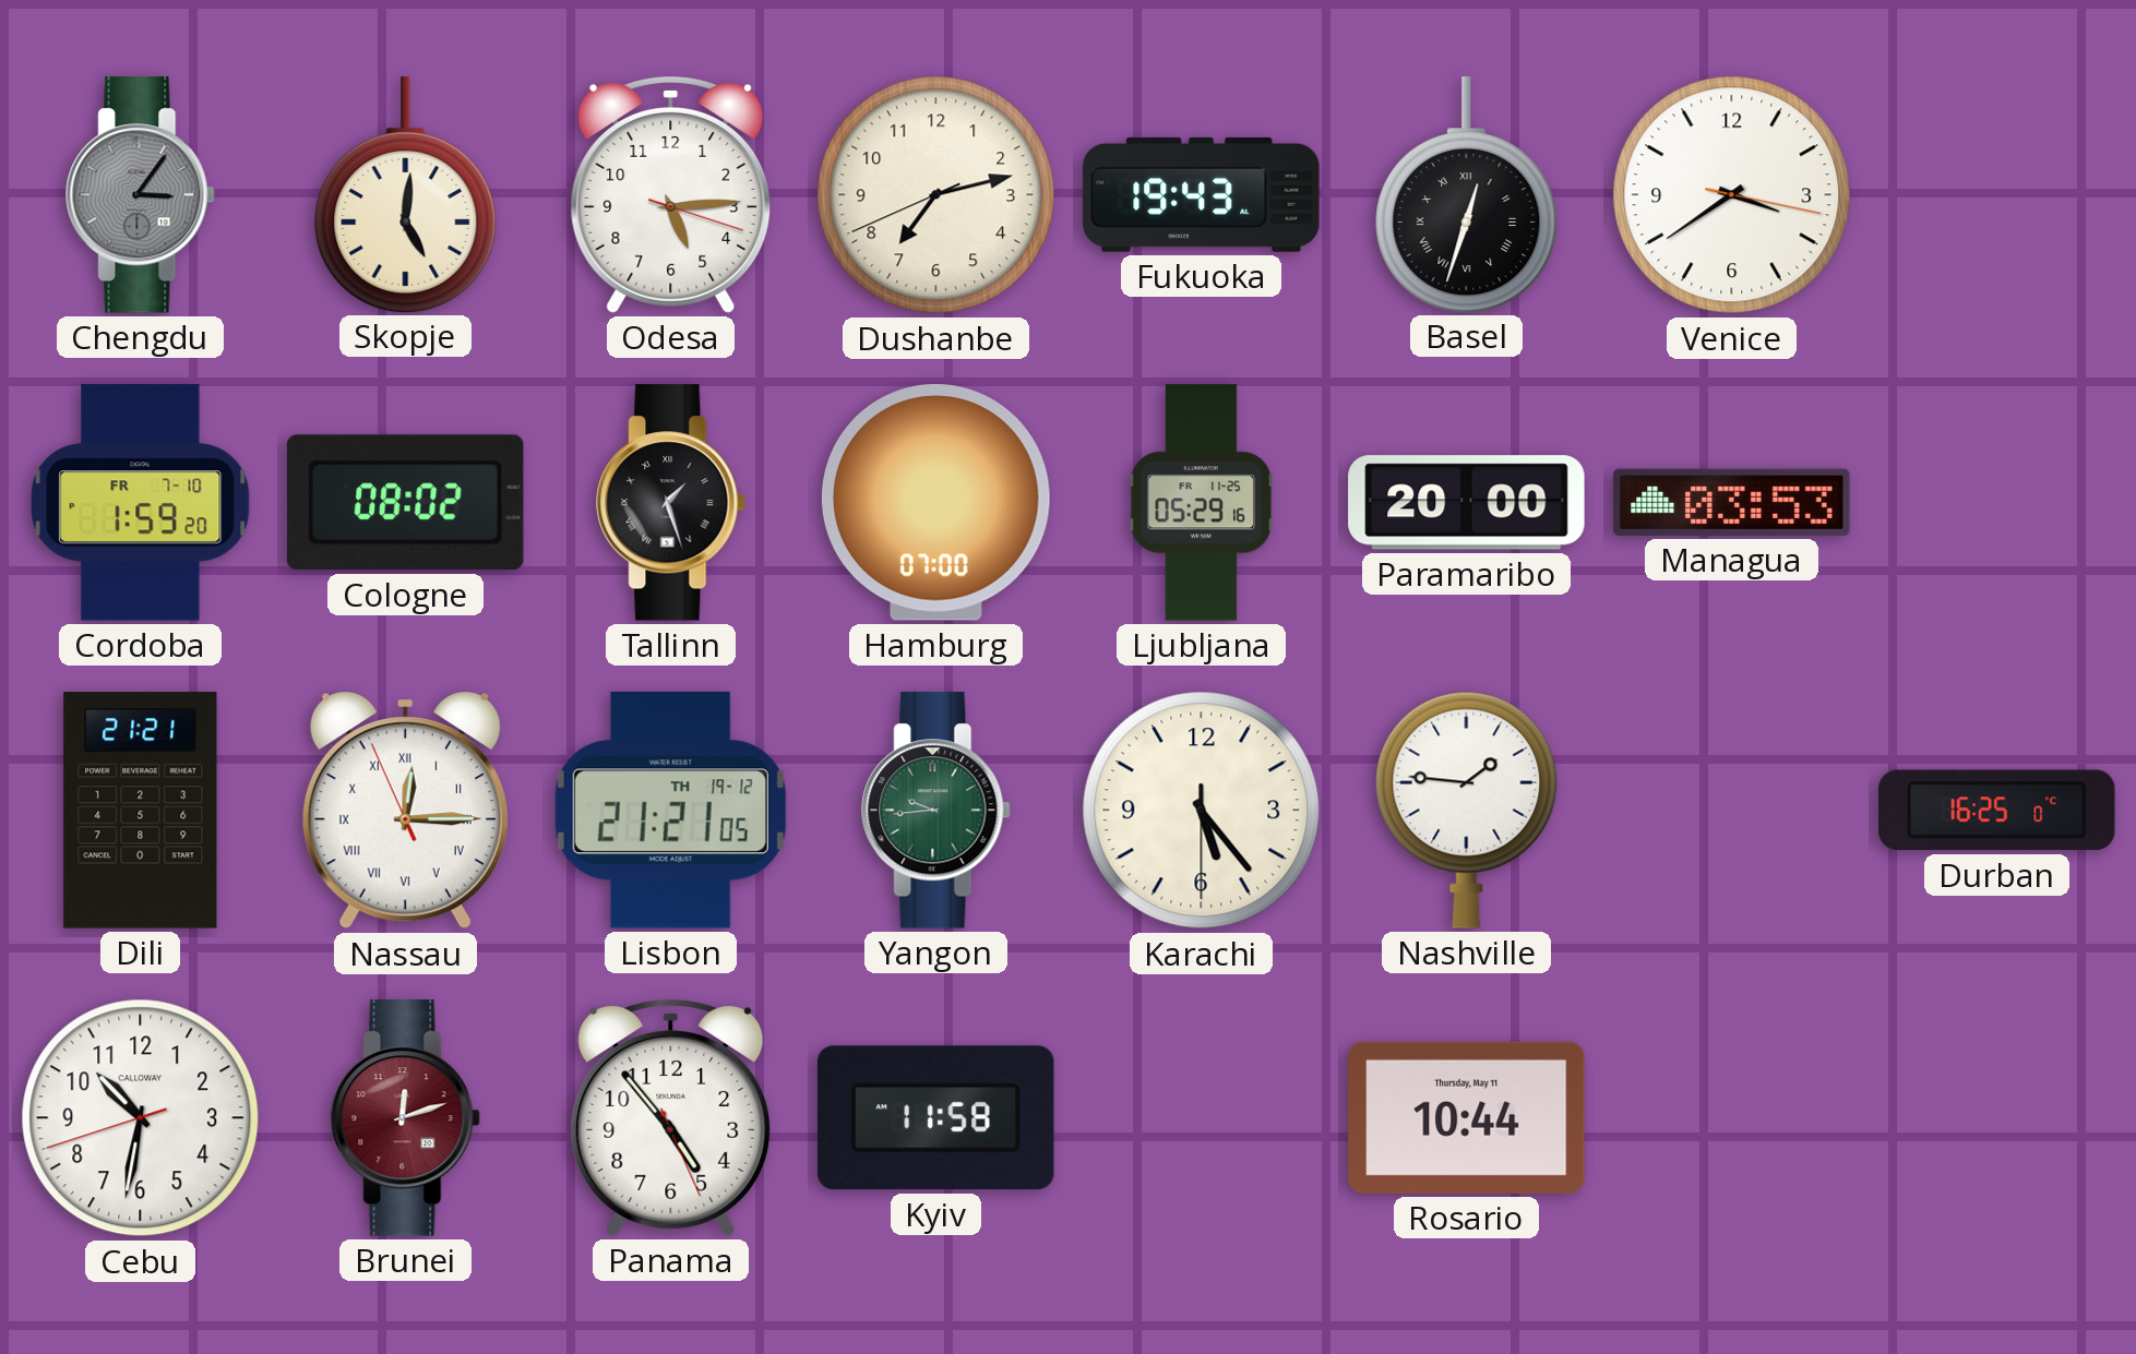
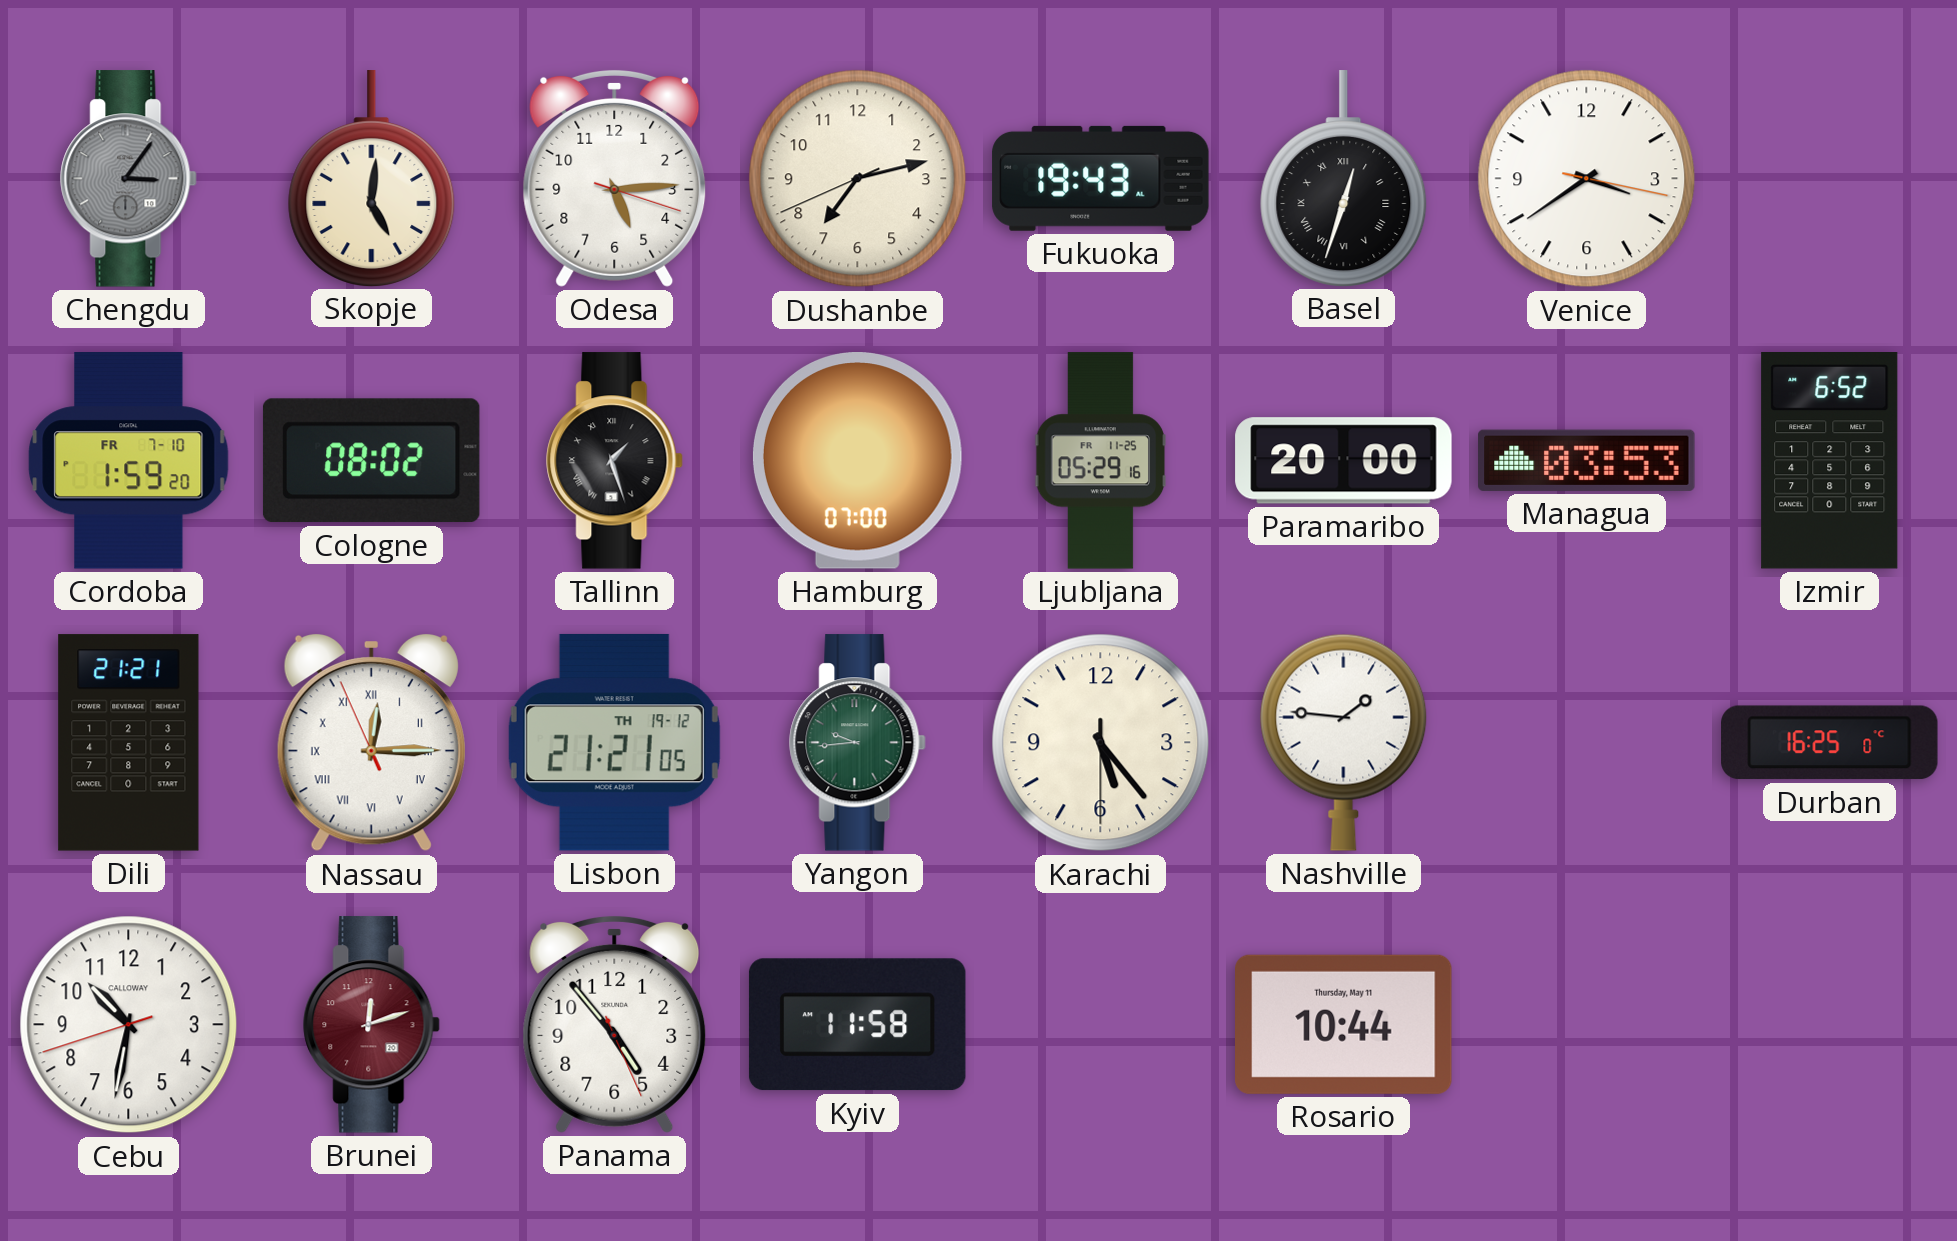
Izmir: none -> 6:52 (1830, 461)
